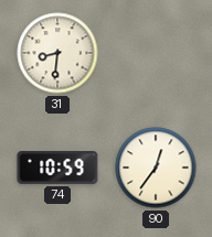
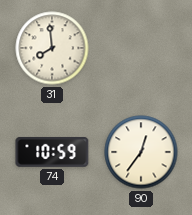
31: 8:31 -> 7:59 (52, 48)
